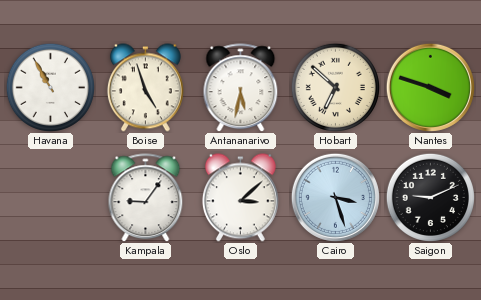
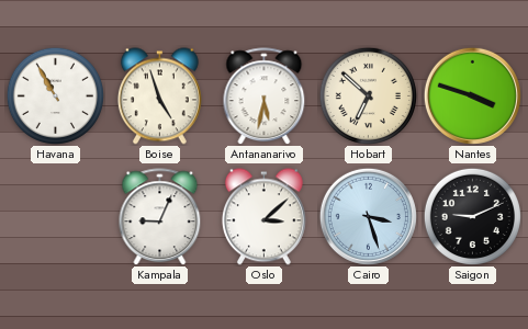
Kampala: 9:06 -> 9:04 (160, 217)
